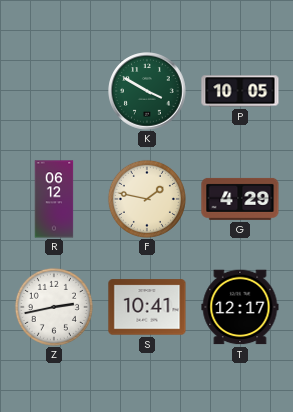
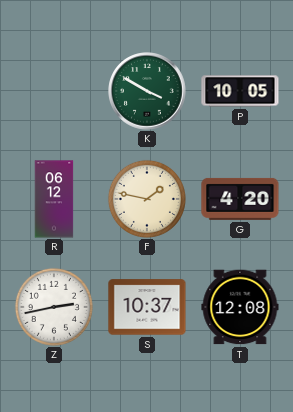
G: 4:29 -> 4:20 (240, 199)
S: 10:41 -> 10:37 (147, 307)
T: 12:17 -> 12:08 (240, 307)
